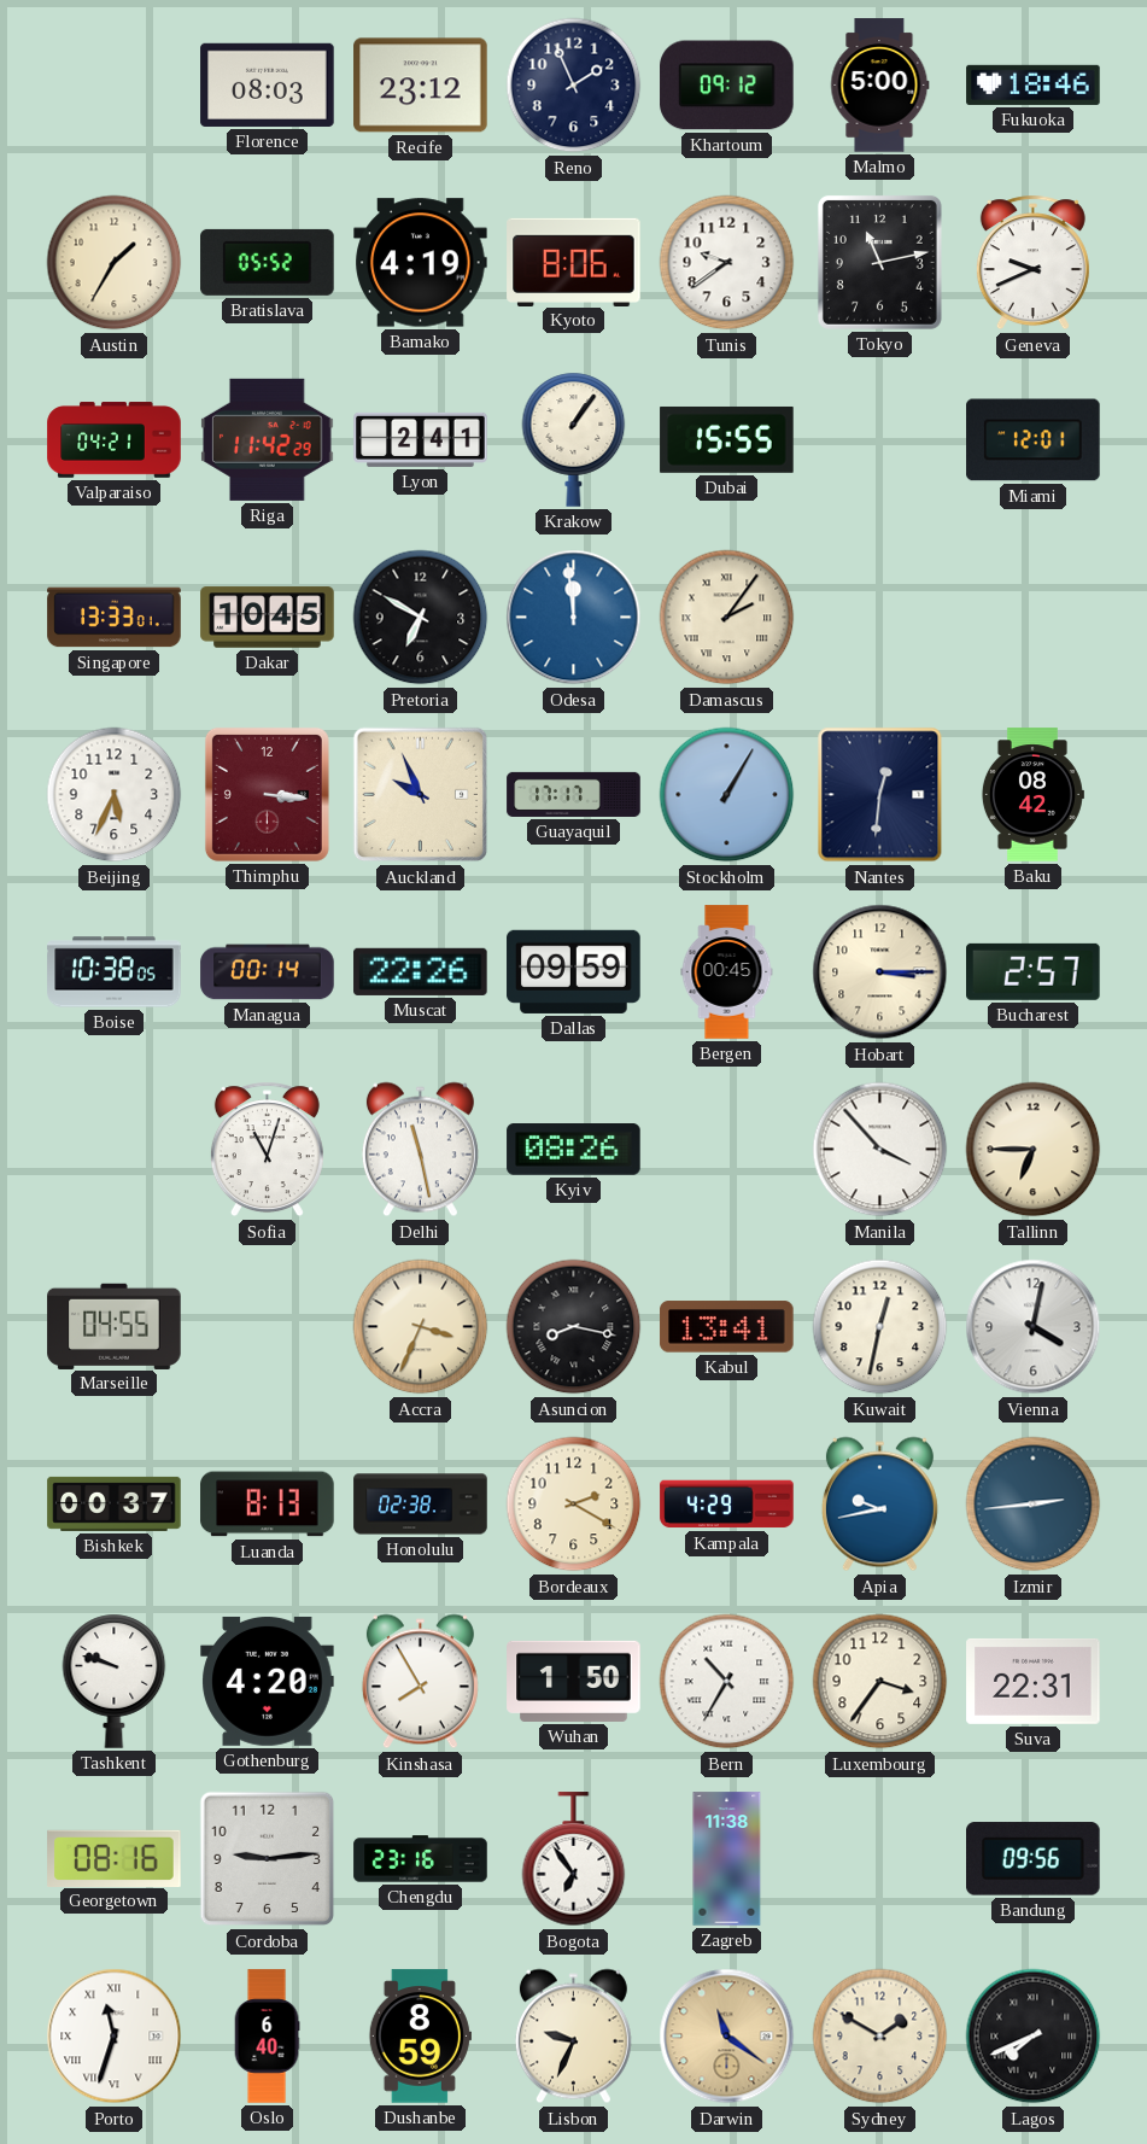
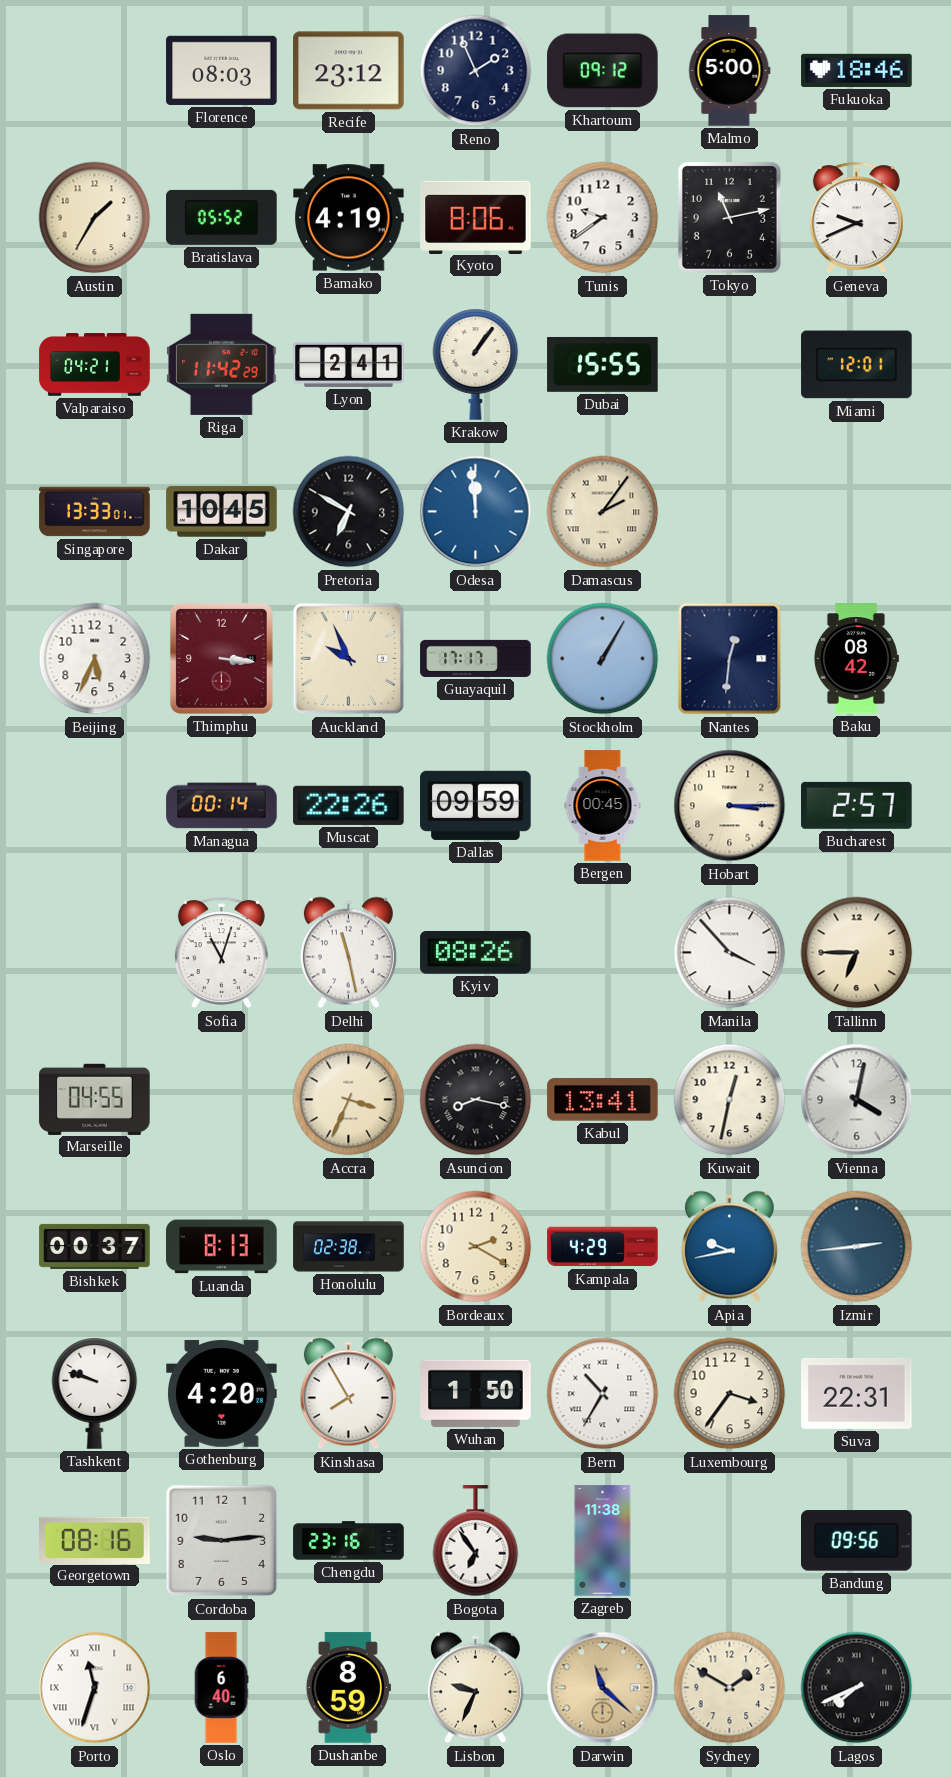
Boise: 10:38 -> none (115, 972)
Darwin: 11:21 -> 11:22 (603, 1688)
